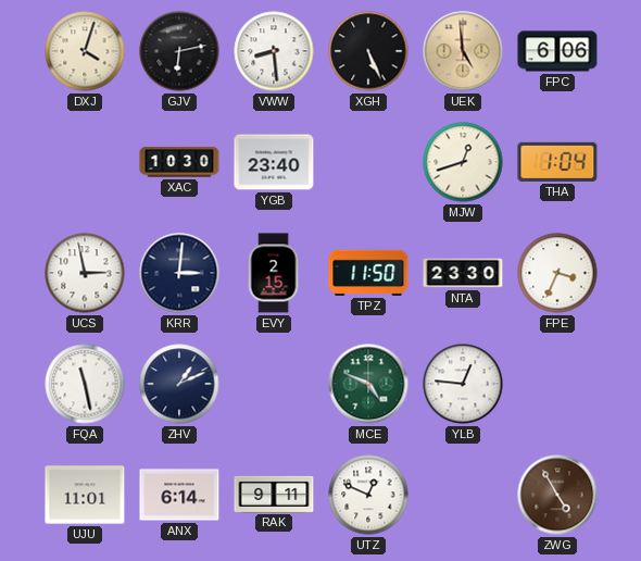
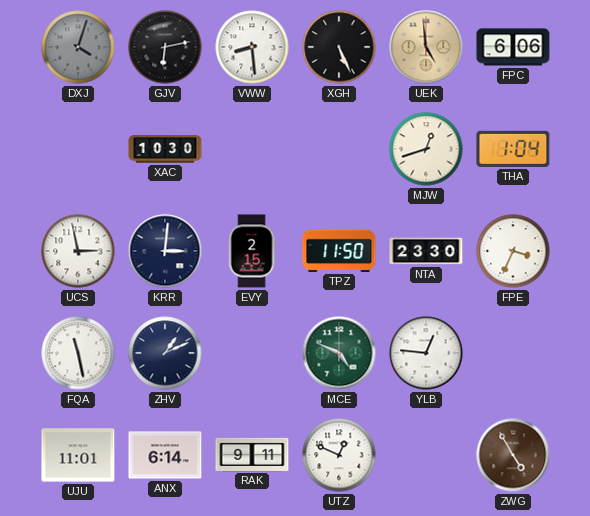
DXJ dial: cream -> grey (78, 47)
YGB: 23:40 -> none (274, 162)
